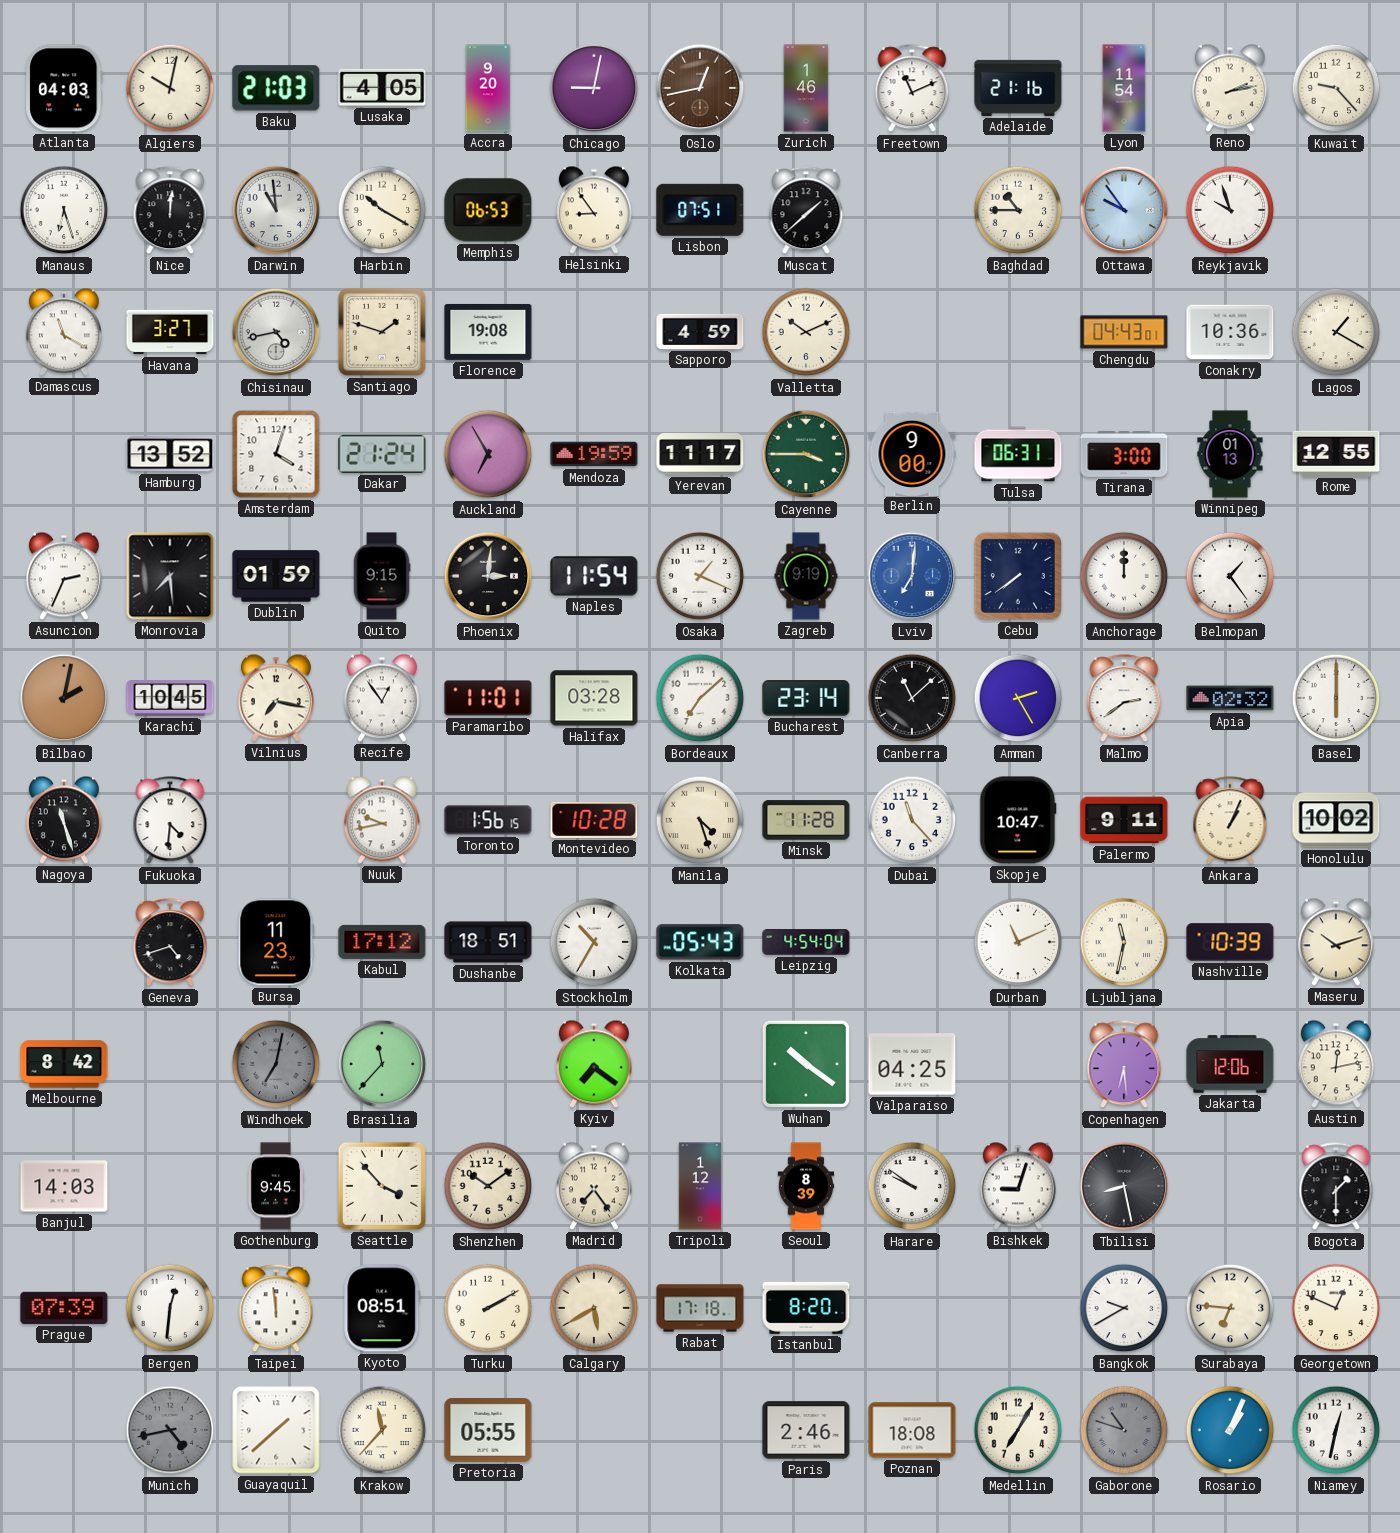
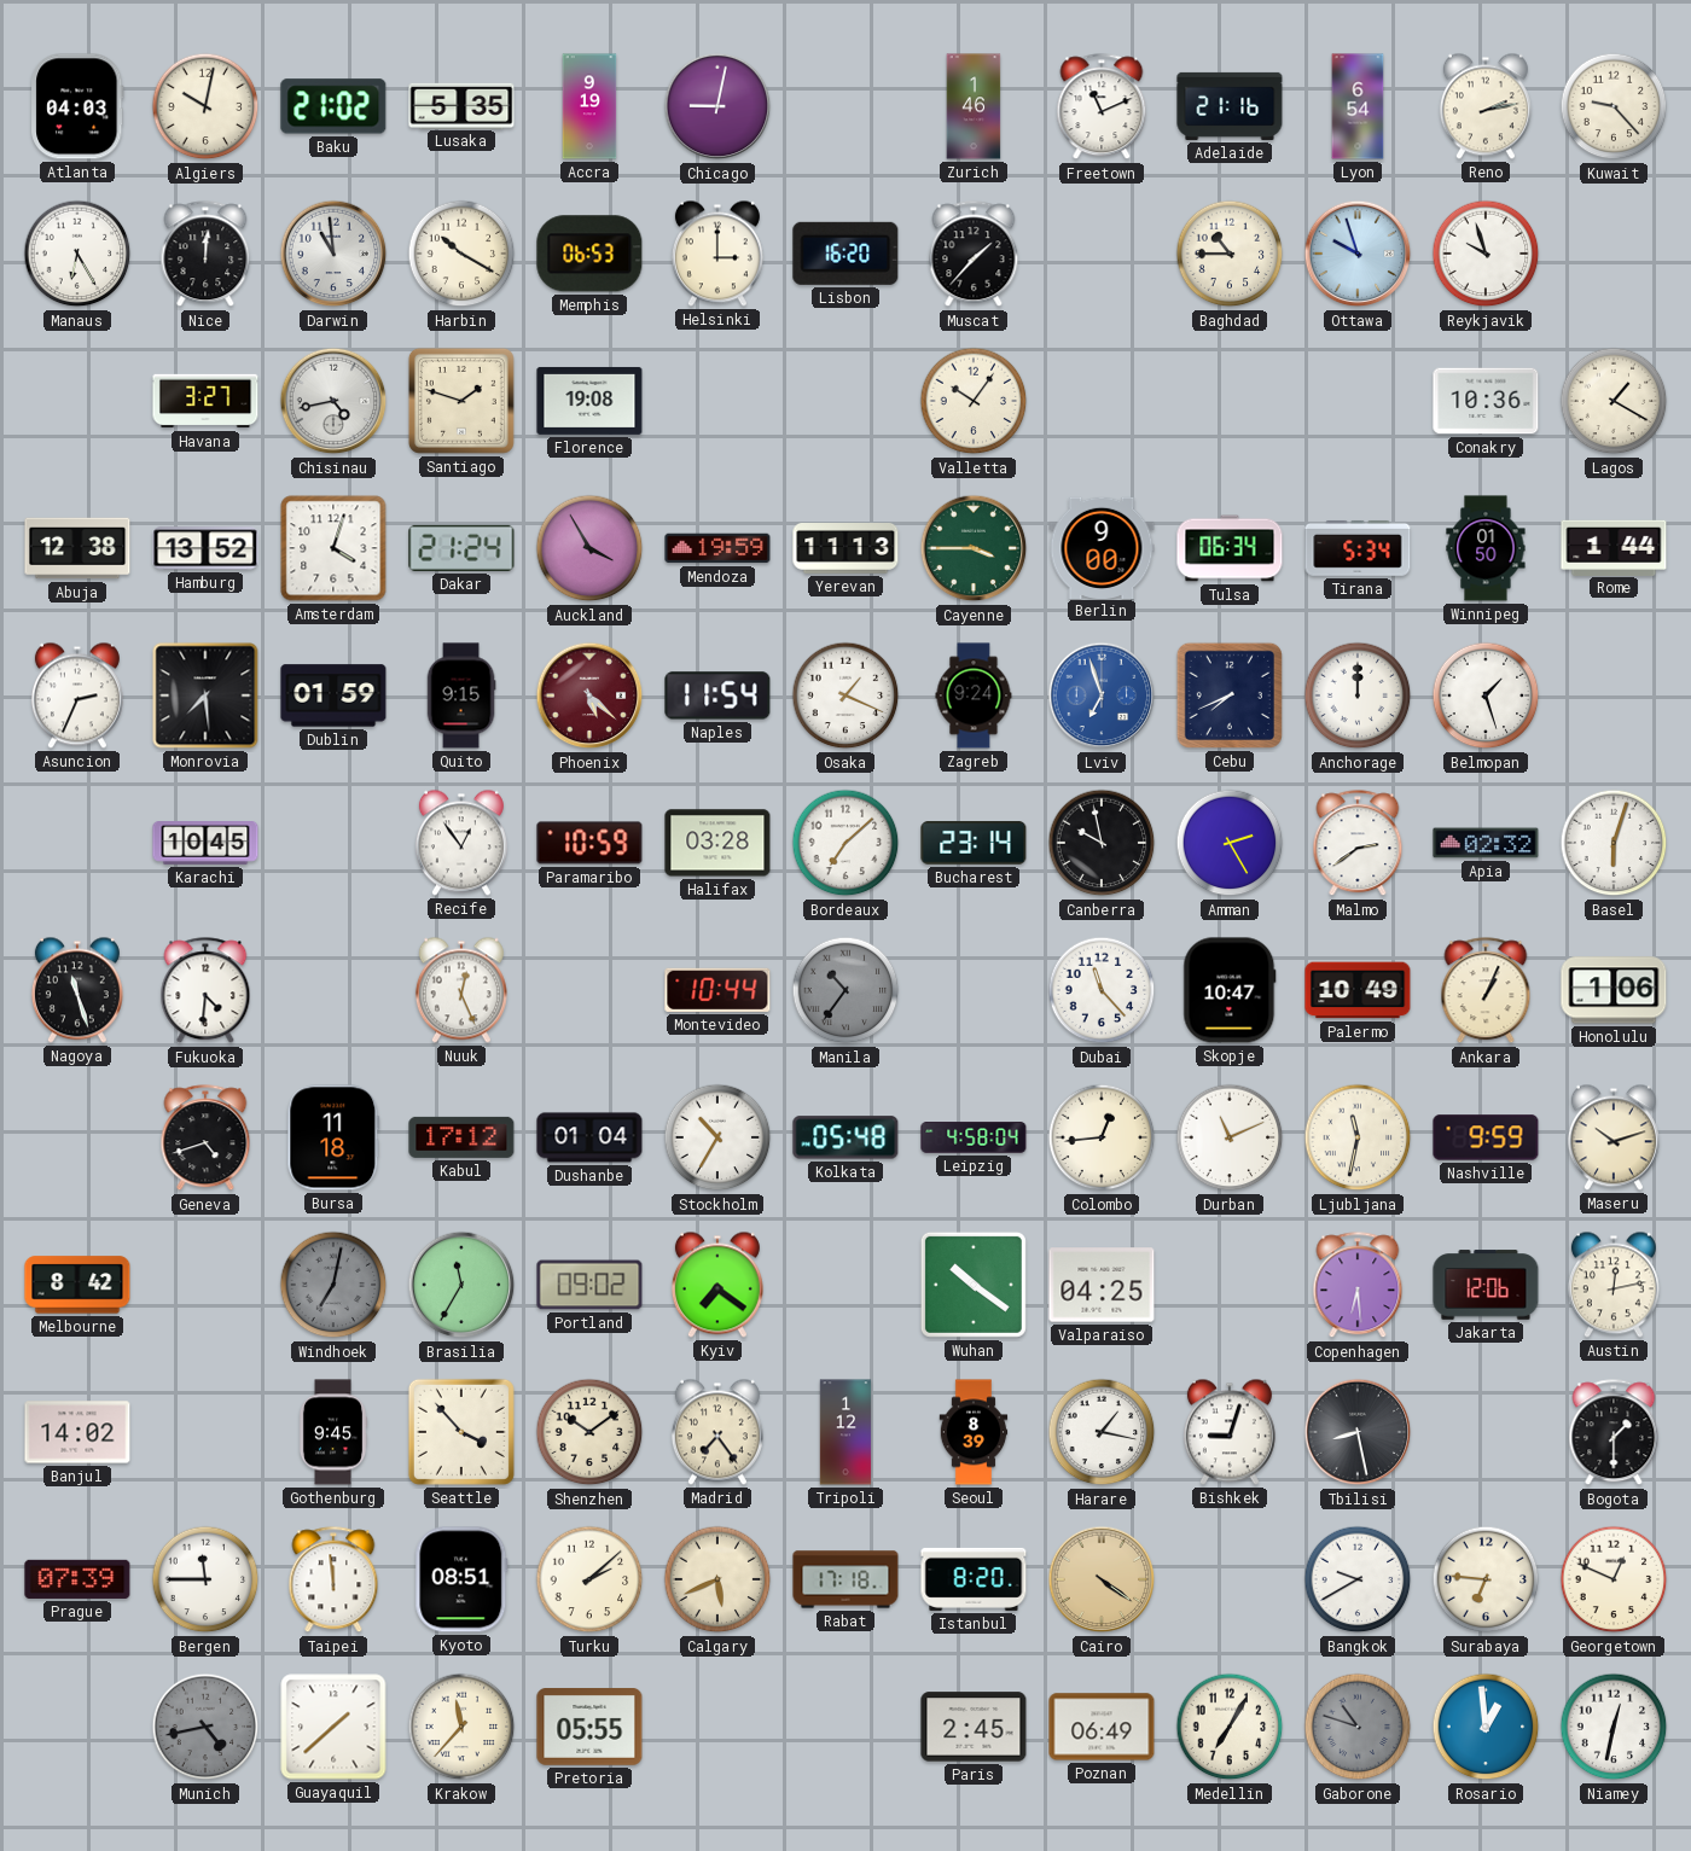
Baku: 21:03 -> 21:02 (333, 106)
Lusaka: 4:05 -> 5:35 (461, 105)
Accra: 9:20 -> 9:19 (589, 106)
Oslo: 12:43 -> none (700, 88)
Lyon: 11:54 -> 6:54 (1358, 106)
Manaus: 6:27 -> 6:25 (77, 254)
Helsinki: 8:54 -> 3:00 (717, 254)
Lisbon: 07:51 -> 16:20 (846, 254)
Muscat: 1:38 -> 1:37 (974, 255)
Ottawa: 9:54 -> 9:57 (1358, 254)
Damascus: 11:20 -> none (64, 332)
Sapporo: 4:59 -> none (700, 331)
Valletta: 10:11 -> 10:06 (974, 401)
Chengdu: 04:43 -> none (1124, 332)
Abuja: none -> 12:38 (77, 548)
Auckland: 6:55 -> 3:55 (589, 548)
Yerevan: 11:17 -> 11:13 (846, 549)
Tulsa: 06:31 -> 06:34 (1230, 548)
Tirana: 3:00 -> 5:34 (1358, 548)
Winnipeg: 01:13 -> 01:50 (1486, 548)
Rome: 12:55 -> 1:44 (1614, 547)
Phoenix: 3:01 -> 5:22 (589, 695)
Phoenix dial: black -> burgundy (589, 695)
Zagreb: 9:19 -> 9:24 (974, 695)
Lviv: 7:01 -> 6:57 (1102, 695)
Cebu: 7:39 -> 7:41 (1230, 695)
Belmopan: 1:24 -> 1:27 (1486, 695)
Bilbao: 2:02 -> none (64, 698)
Vilnius: 7:17 -> none (276, 698)
Paramaribo: 11:01 -> 10:59 (589, 843)
Canberra: 11:08 -> 9:58 (1102, 843)
Basel: 6:00 -> 6:03 (1614, 843)
Nuuk: 9:43 -> 12:26 (461, 990)
Toronto: 1:56 -> none (488, 820)
Montevideo: 10:28 -> 10:44 (717, 990)
Manila: 4:27 -> 10:36 (846, 990)
Manila dial: cream -> grey (846, 990)
Minsk: 11:28 -> none (806, 820)
Palermo: 9:11 -> 10:49 (1358, 990)
Honolulu: 10:02 -> 1:06 (1614, 990)
Bursa: 11:23 -> 11:18 (333, 1137)
Dushanbe: 18:51 -> 01:04 (589, 1137)
Kolkata: 05:43 -> 05:48 (846, 1137)
Leipzig: 4:54 -> 4:58 (974, 1137)
Colombo: none -> 12:44 (1102, 1137)
Nashville: 10:39 -> 9:59 (1486, 1137)
Brasilia: 11:37 -> 11:35 (461, 1285)
Portland: none -> 09:02 (589, 1285)
Banjul: 14:03 -> 14:02 (77, 1432)
Harare: 9:51 -> 1:17 (1102, 1432)
Bergen: 12:31 -> 11:45 (205, 1579)
Turku: 2:10 -> 2:08 (589, 1579)
Calgary: 5:40 -> 5:41 (717, 1579)
Cairo: none -> 4:21 (1102, 1579)
Paris: 2:46 -> 2:45 (974, 1727)
Poznan: 18:08 -> 06:49 (1102, 1727)
Rosario: 1:04 -> 12:59 (1486, 1727)
